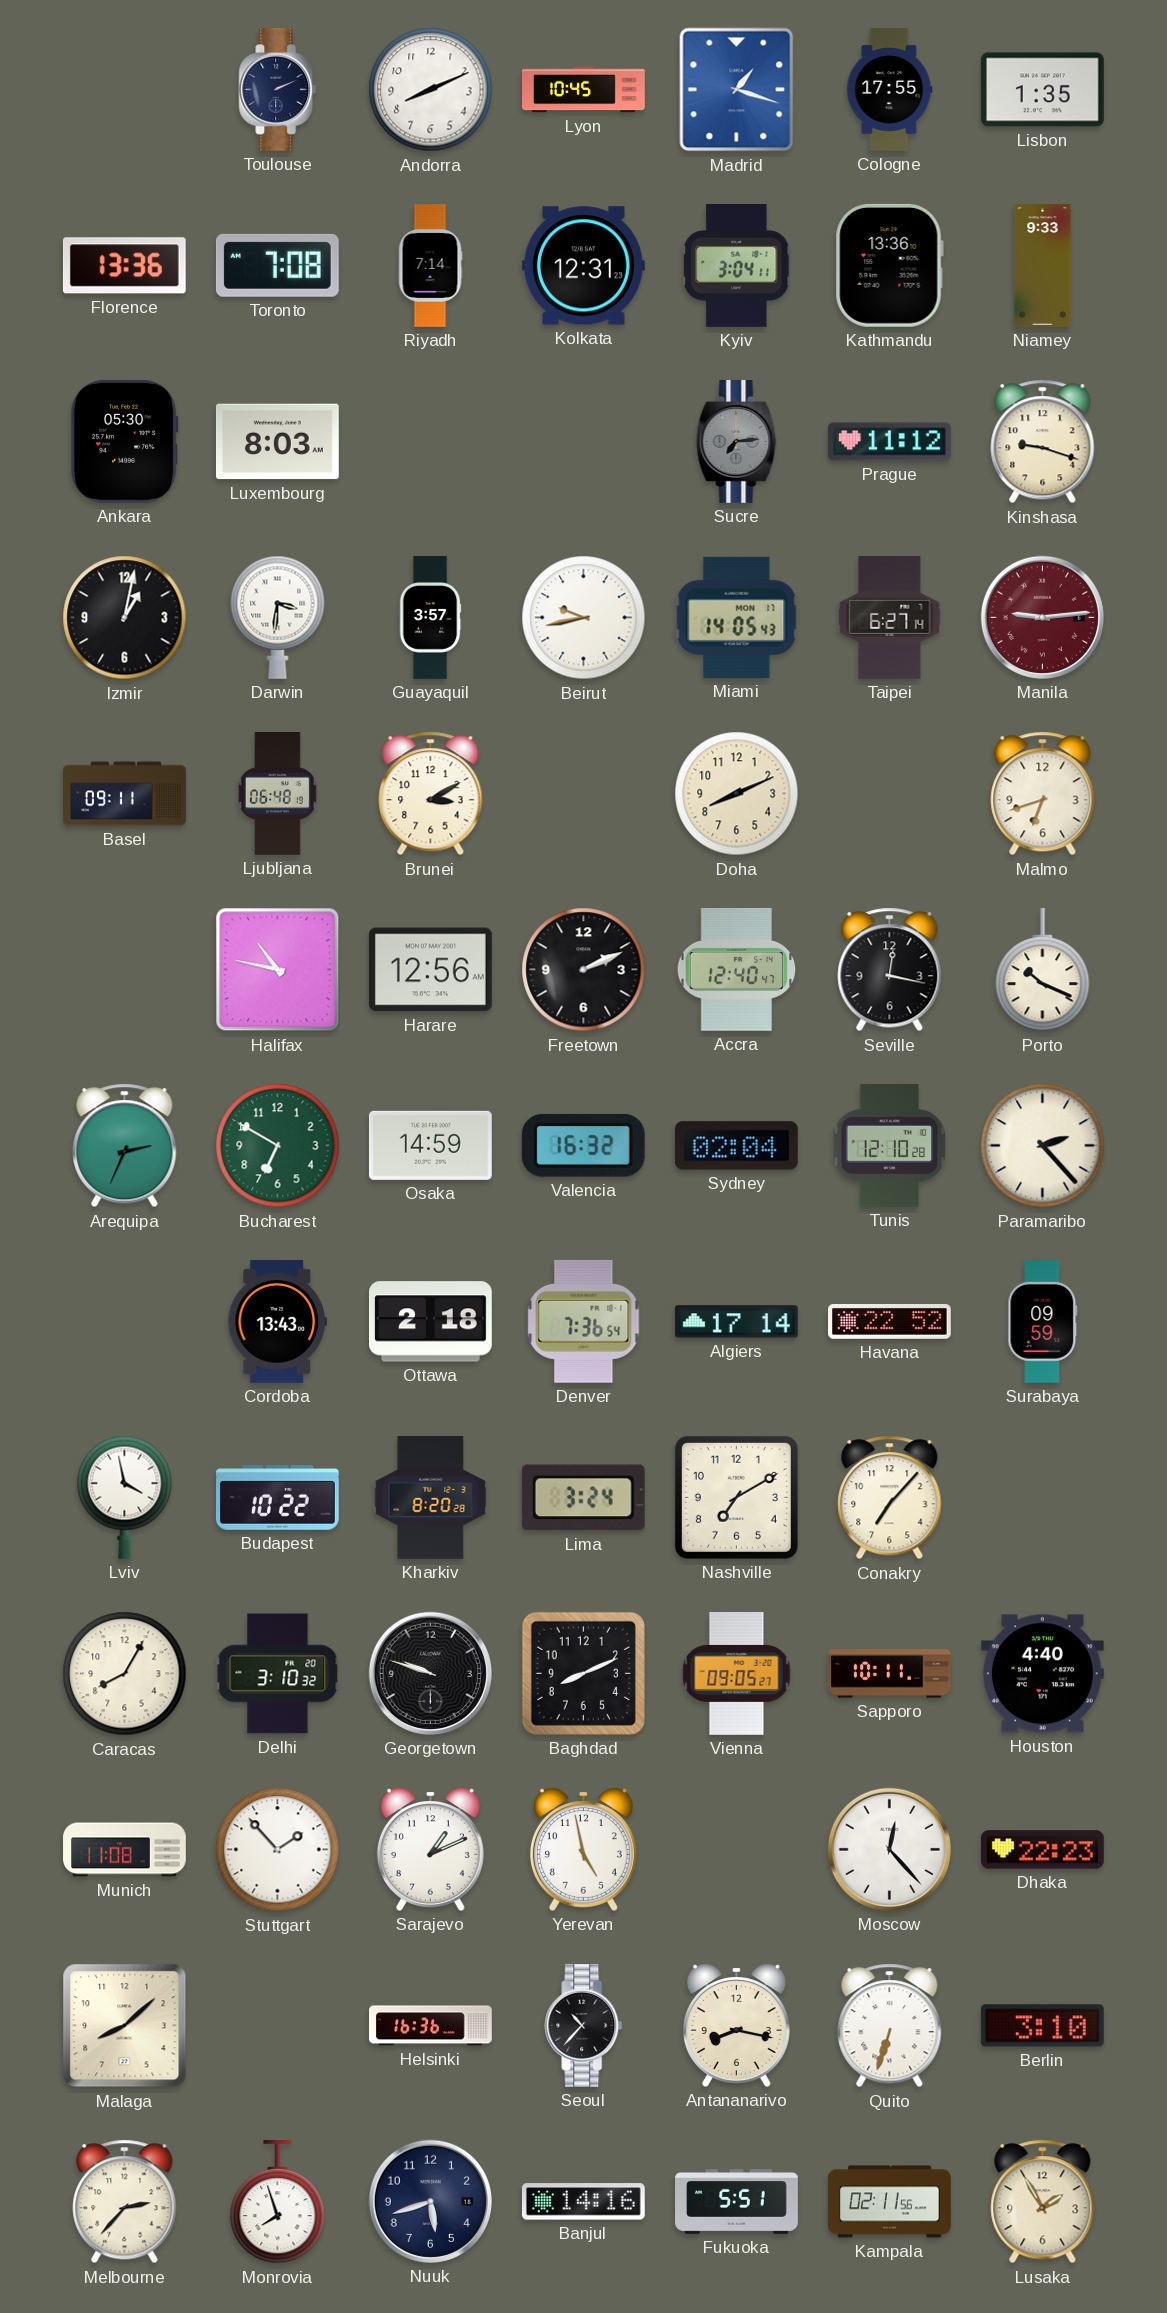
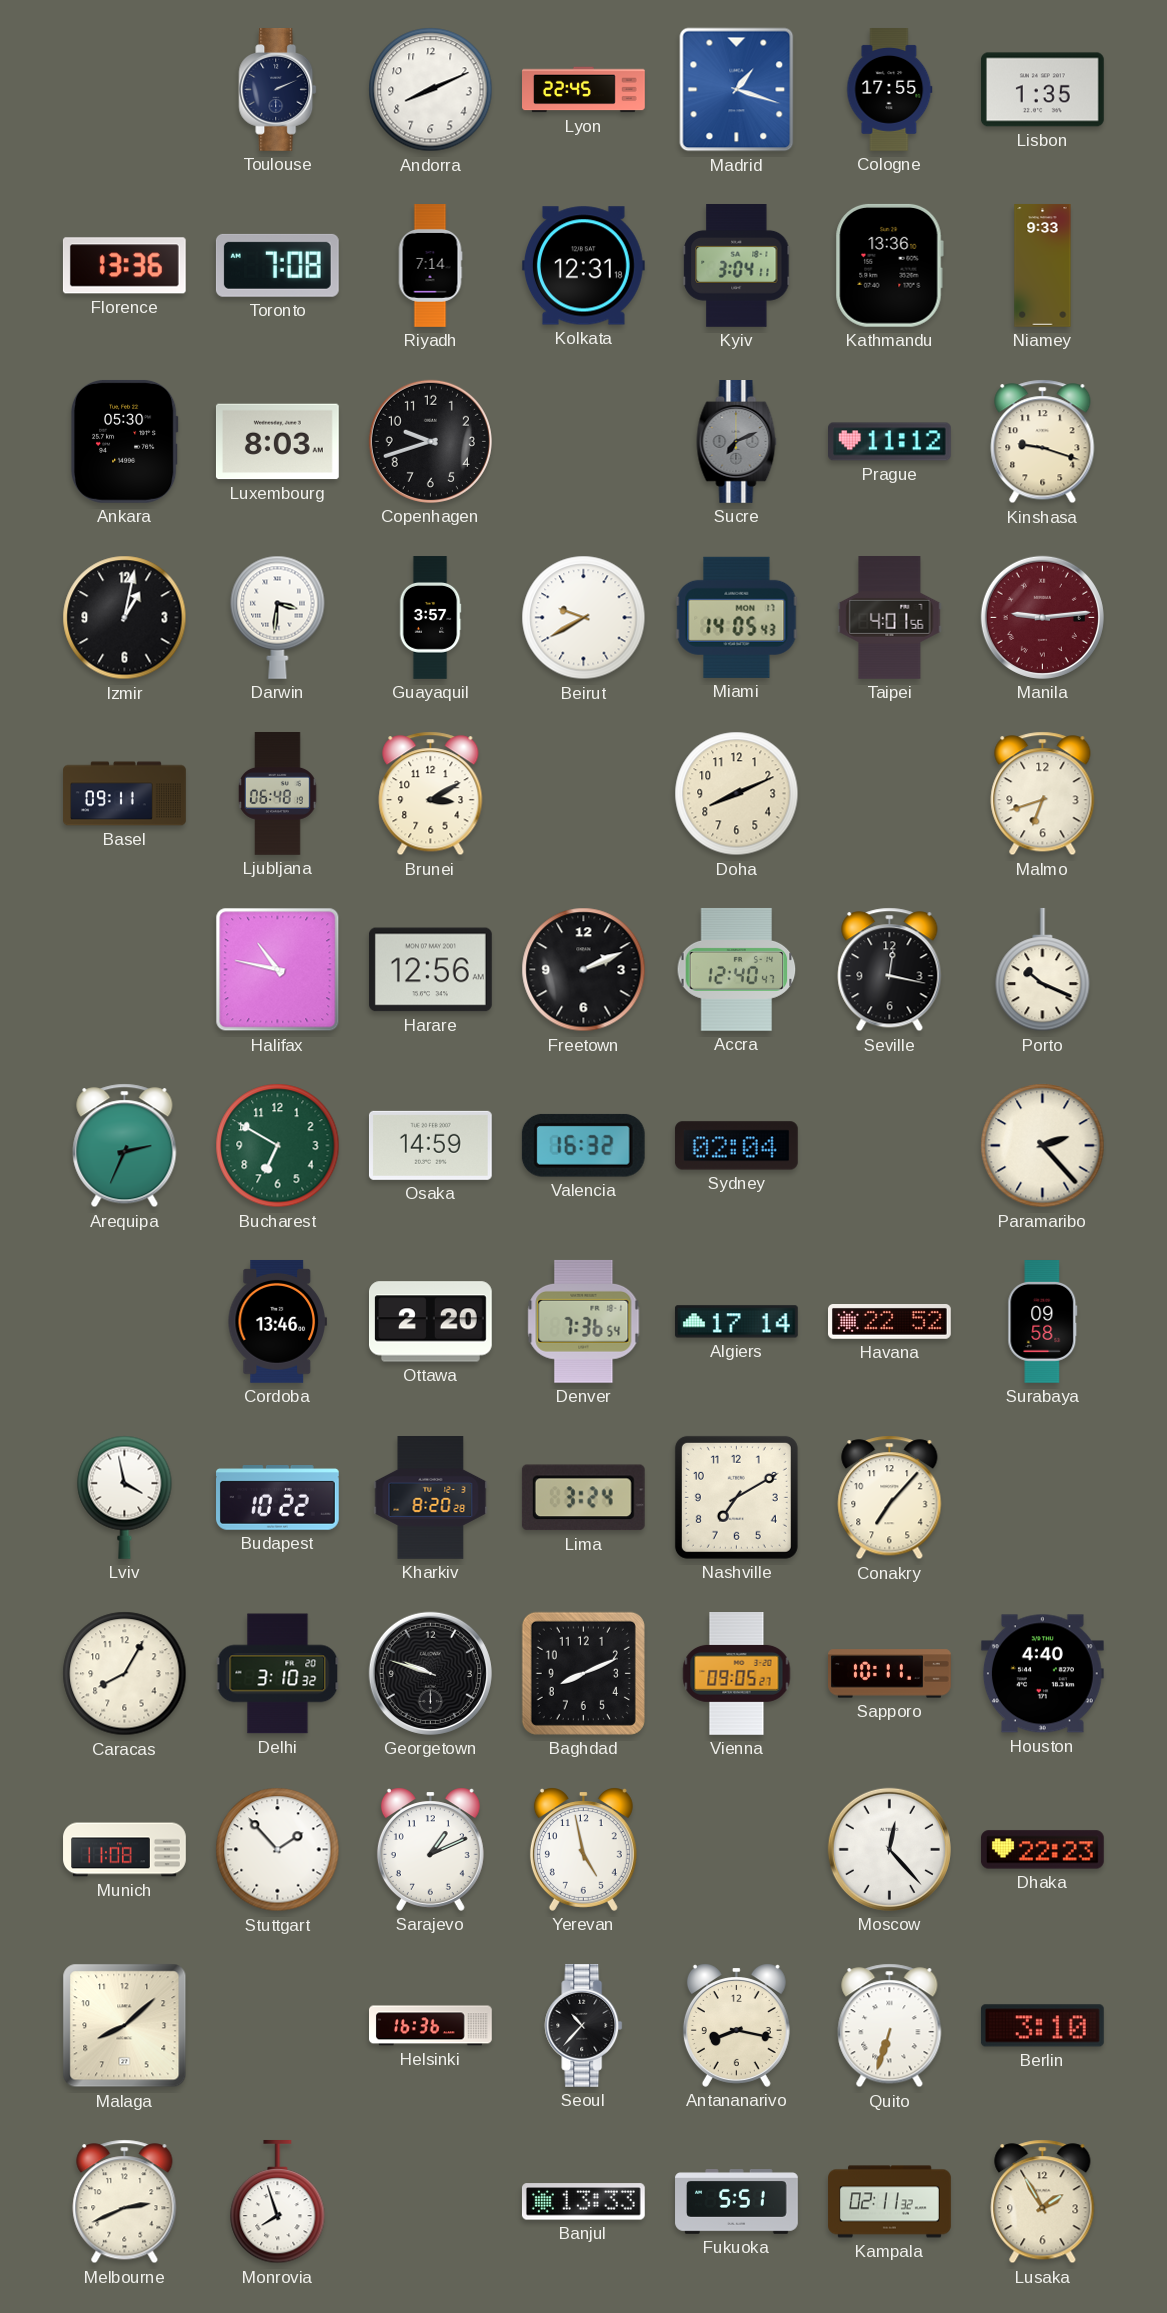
Lyon: 10:45 -> 22:45 (584, 90)
Kolkata: 12:31 -> 12:31:18 (583, 266)
Copenhagen: none -> 9:42 (430, 441)
Sucre: 7:14 -> 7:11 (737, 442)
Beirut: 9:43 -> 9:40 (584, 618)
Taipei: 6:27 -> 4:01 (890, 618)
Tunis: 12:10 -> none (890, 1146)
Cordoba: 13:43 -> 13:46 (277, 1321)
Ottawa: 2:18 -> 2:20 (431, 1322)
Surabaya: 09:59 -> 09:58 (1043, 1322)
Melbourne: 2:37 -> 2:41 (125, 2202)
Nuuk: 5:42 -> none (430, 2201)
Banjul: 14:16 -> 13:33 (583, 2202)
Kampala: 02:11:56 -> 02:11:32 (890, 2202)
